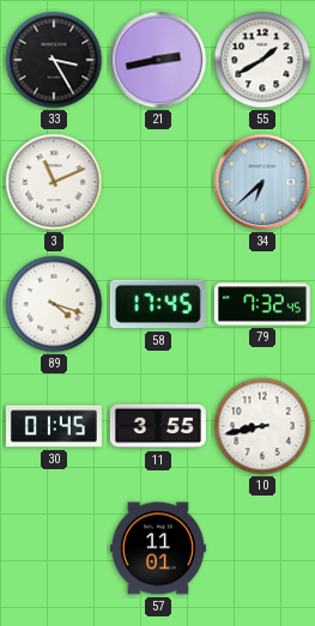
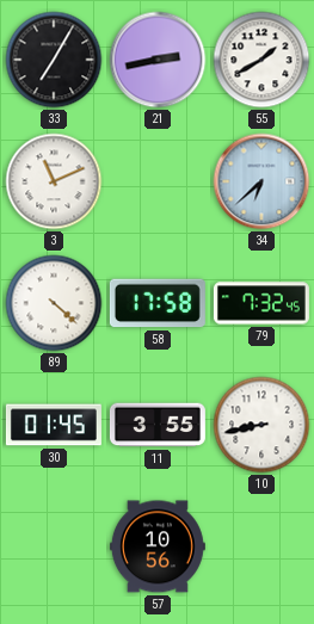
33: 3:25 -> 7:05 (54, 60)
89: 4:18 -> 4:22 (54, 303)
58: 17:45 -> 17:58 (158, 303)
57: 11:01 -> 10:56 (158, 546)
